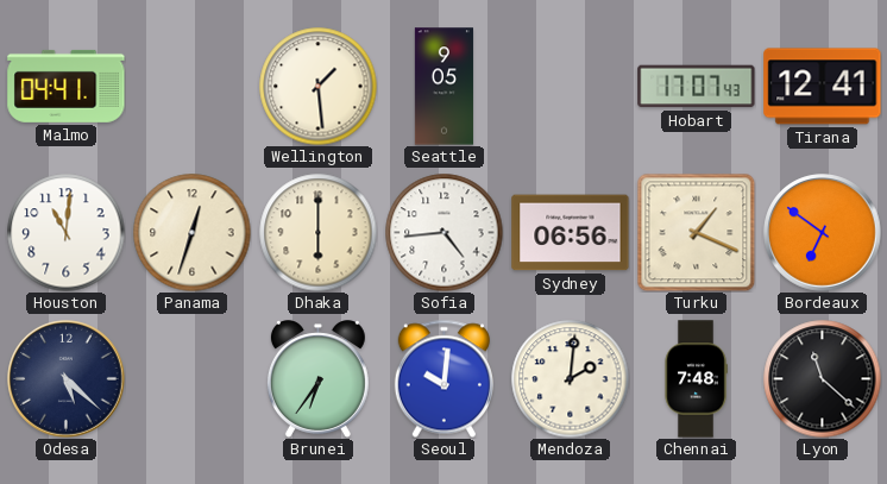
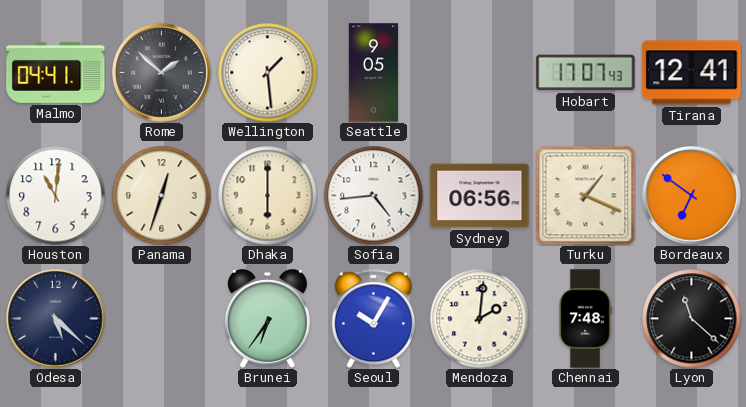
Rome: none -> 1:52 (162, 73)
Seoul: 10:01 -> 10:05 (373, 318)
